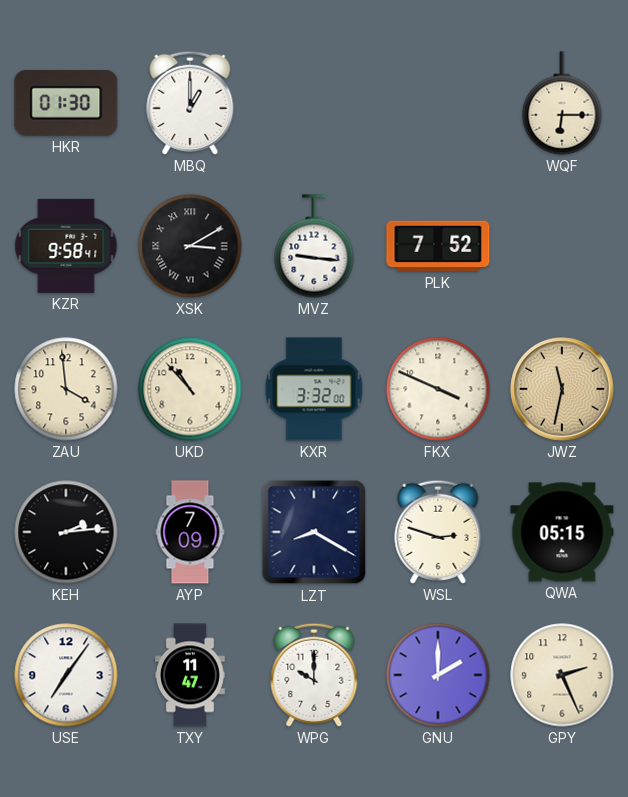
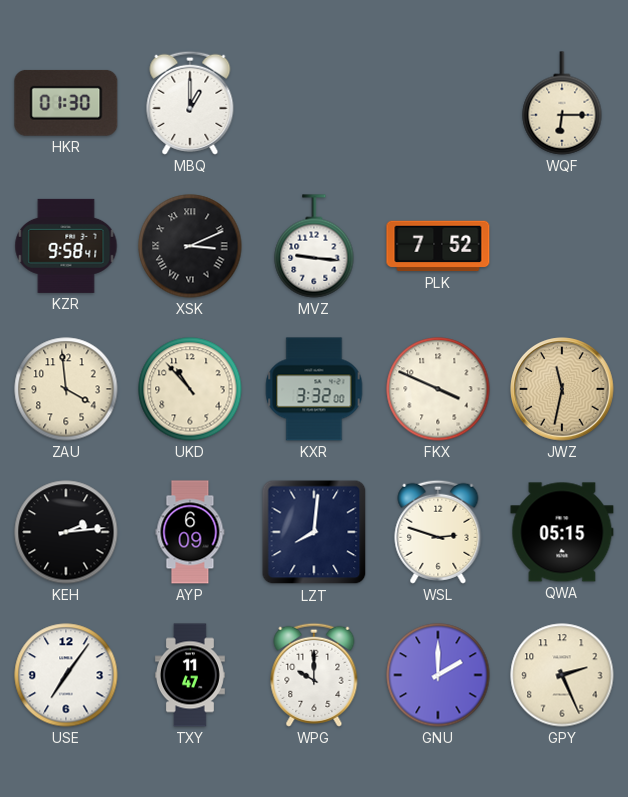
XSK: 3:10 -> 3:11 (190, 246)
AYP: 7:09 -> 6:09 (190, 532)
LZT: 8:20 -> 8:01 (314, 532)
